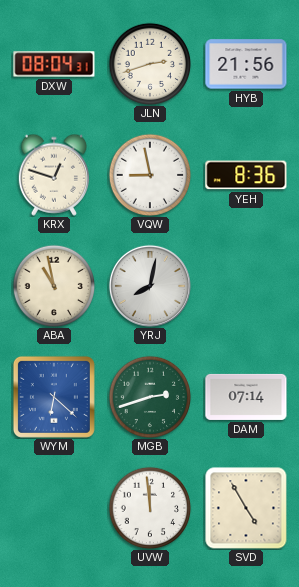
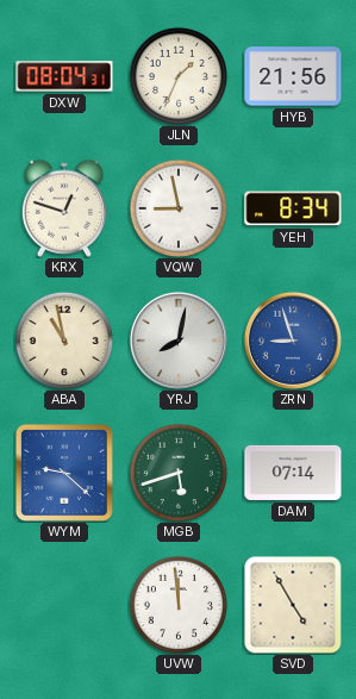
JLN: 2:42 -> 1:34 (179, 76)
YEH: 8:36 -> 8:34 (293, 208)
ZRN: none -> 8:57 (293, 341)
WYM: 6:22 -> 9:22 (64, 473)
MGB: 2:42 -> 5:42 (179, 473)
